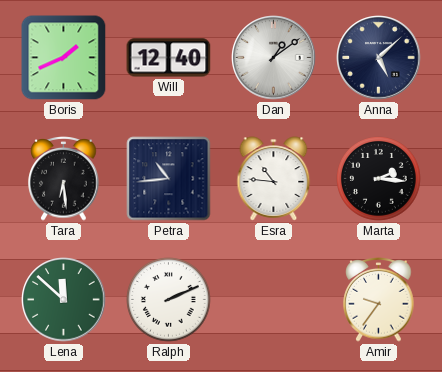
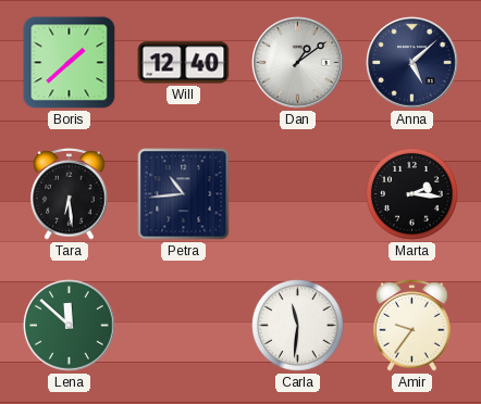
Boris: 1:41 -> 1:38 (70, 63)
Esra: 10:46 -> none (274, 179)
Ralph: 2:11 -> none (169, 300)
Carla: none -> 11:31 (298, 326)
